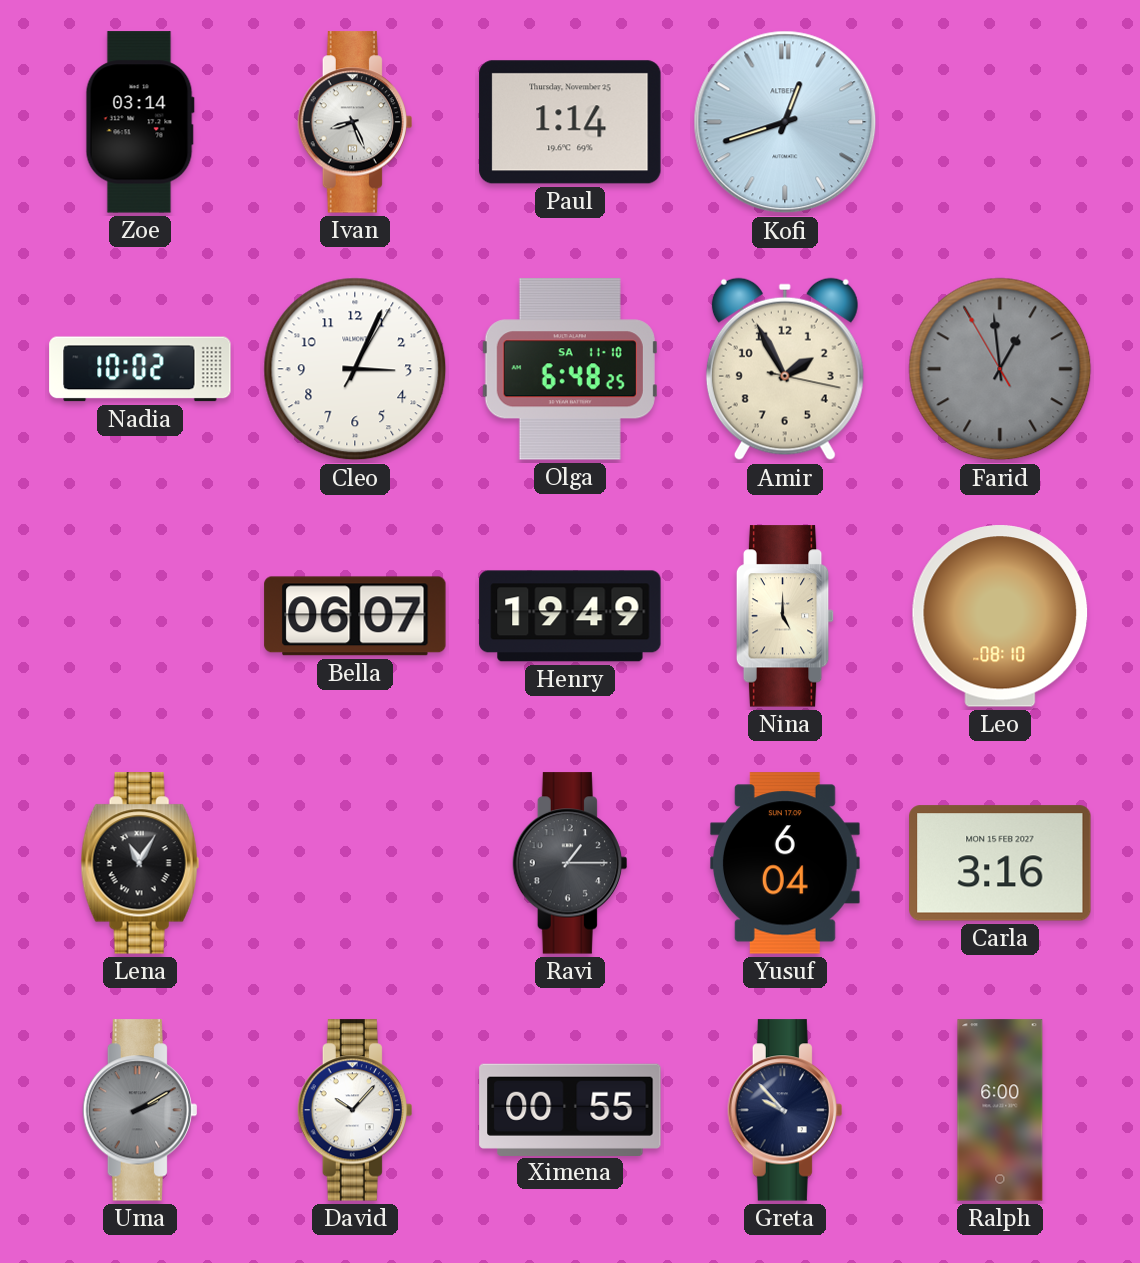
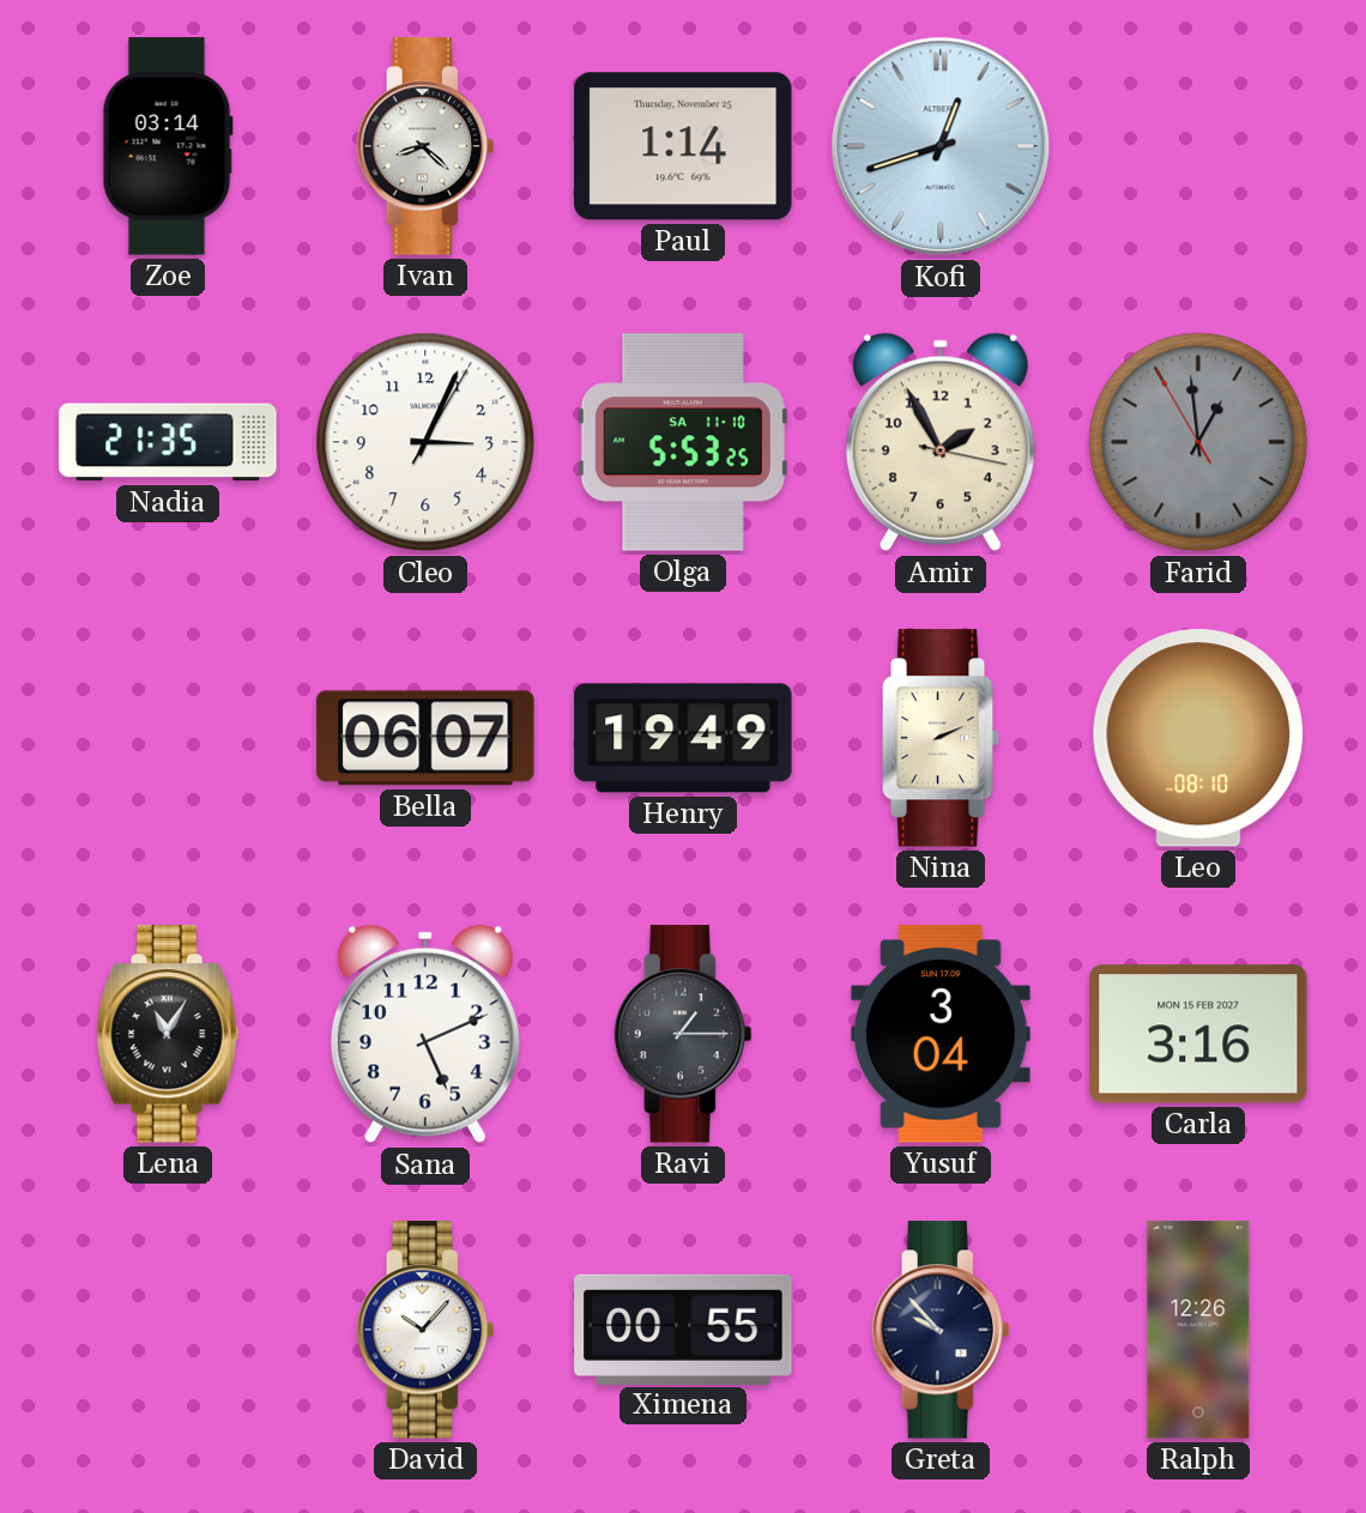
Ivan: 8:26 -> 8:22 (424, 146)
Nadia: 10:02 -> 21:35 (168, 442)
Olga: 6:48 -> 5:53 (683, 442)
Nina: 5:00 -> 2:11 (941, 738)
Sana: none -> 5:11 (425, 1034)
Yusuf: 6:04 -> 3:04 (941, 1034)
Uma: 2:10 -> none (139, 1110)
Ralph: 6:00 -> 12:26 (1198, 1330)
